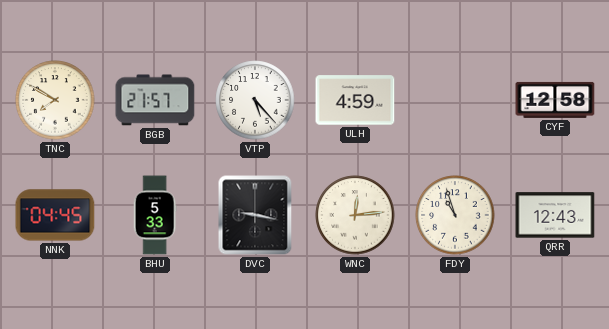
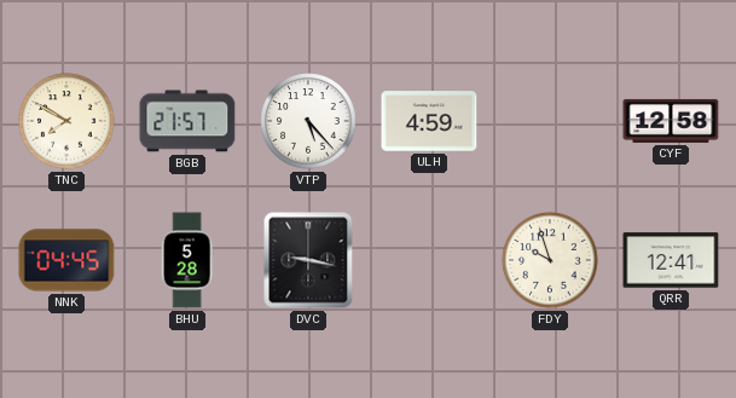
BHU: 5:33 -> 5:28 (187, 260)
WNC: 12:14 -> none (355, 215)
FDY: 10:57 -> 9:57 (550, 260)
QRR: 12:43 -> 12:41 (671, 260)
